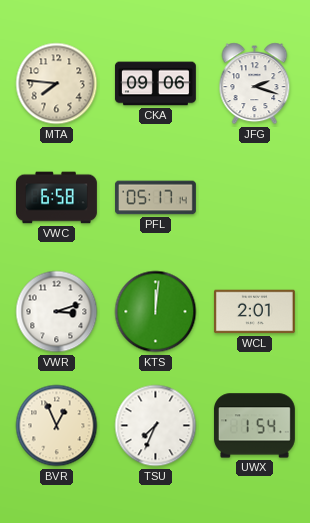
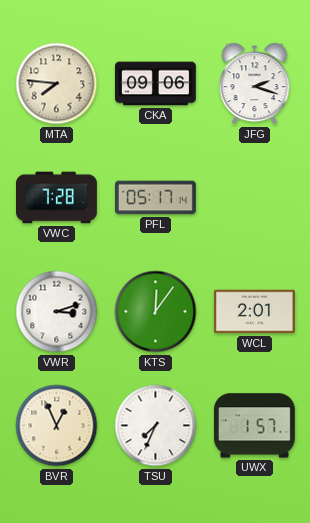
VWC: 6:58 -> 7:28 (57, 198)
KTS: 12:01 -> 12:06 (156, 312)
UWX: 1:54 -> 1:57 (254, 426)
